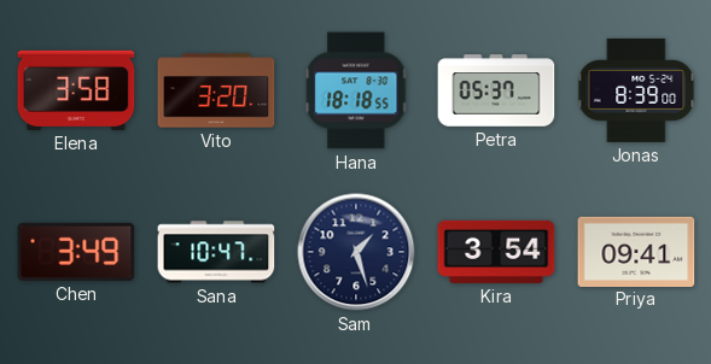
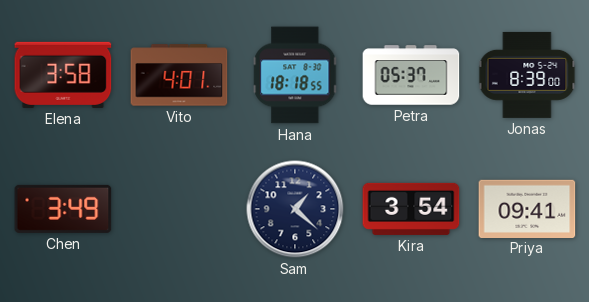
Vito: 3:20 -> 4:01 (179, 75)
Sana: 10:47 -> none (216, 252)
Sam: 1:27 -> 1:22 (295, 209)
